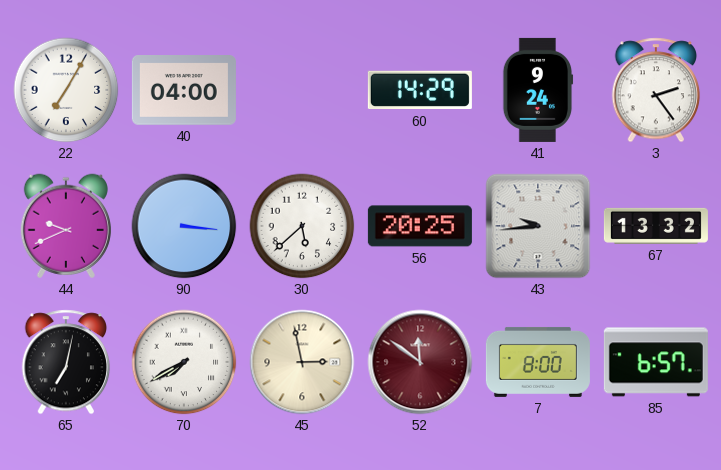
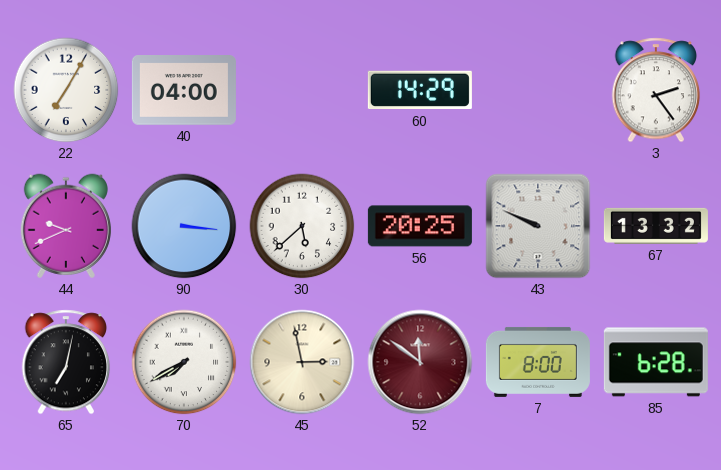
41: 9:24 -> none (538, 90)
43: 9:44 -> 9:49 (538, 226)
85: 6:57 -> 6:28 (656, 362)
